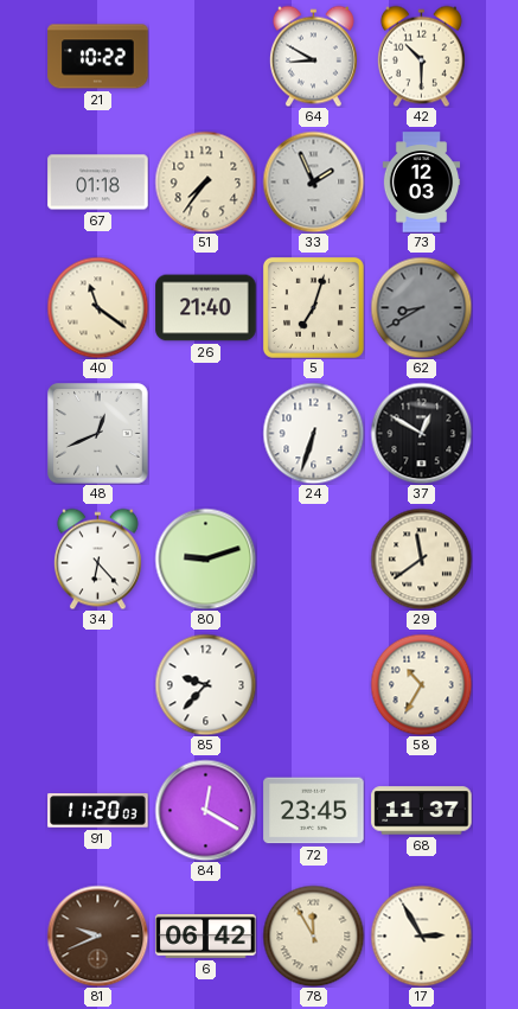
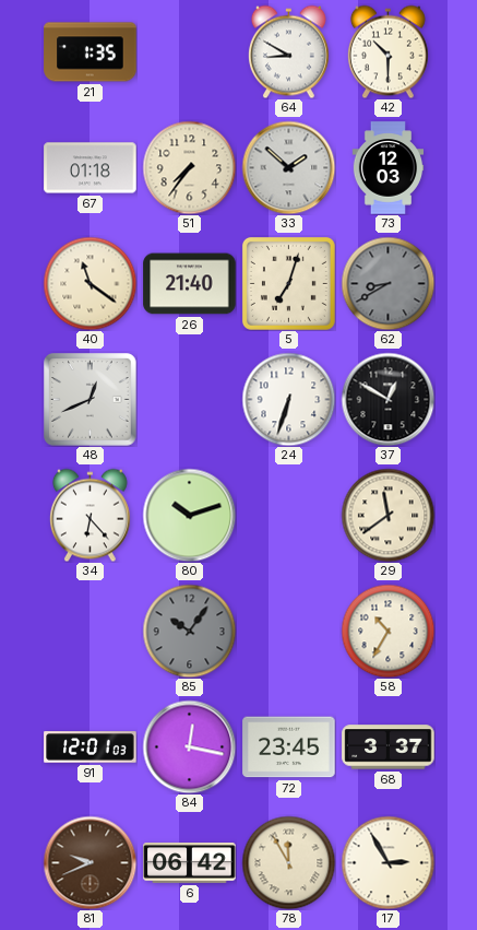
21: 10:22 -> 1:35 (91, 52)
33: 1:56 -> 1:52 (288, 167)
80: 9:12 -> 10:12 (189, 515)
85: 9:37 -> 10:06 (189, 631)
85 dial: white -> grey (189, 631)
91: 11:20 -> 12:01 (91, 747)
84: 12:20 -> 12:17 (189, 746)
68: 11:37 -> 3:37 (389, 747)
